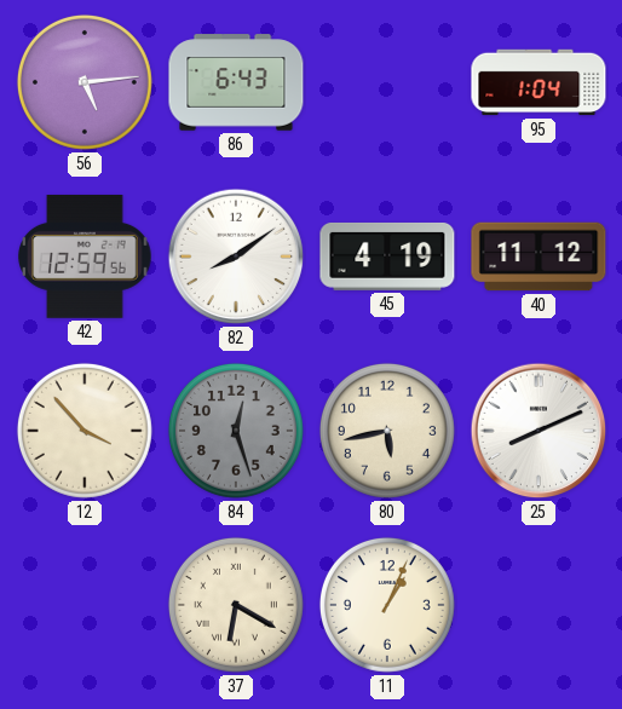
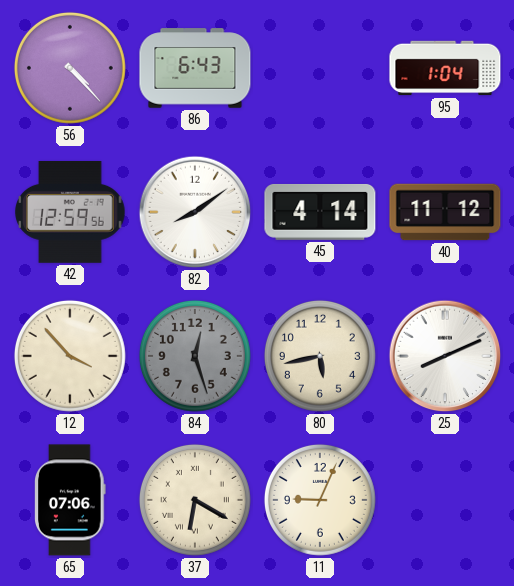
56: 5:14 -> 4:23 (70, 68)
45: 4:19 -> 4:14 (320, 212)
65: none -> 07:06 (71, 500)
11: 1:04 -> 9:04 (320, 500)
